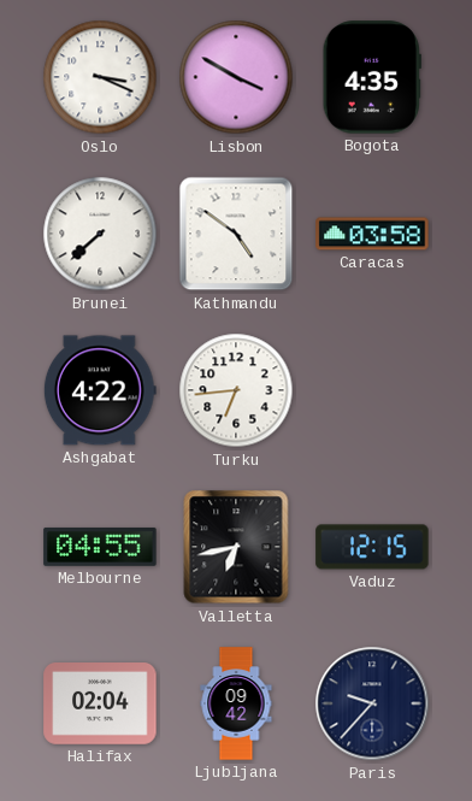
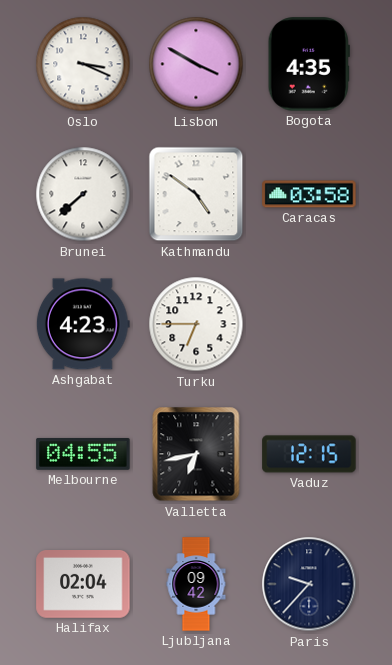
Ashgabat: 4:22 -> 4:23 (83, 324)
Turku: 6:44 -> 6:45 (196, 324)
